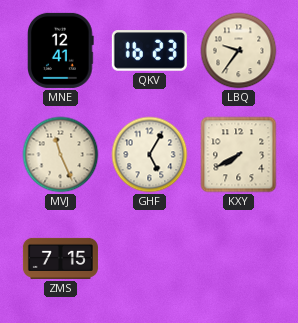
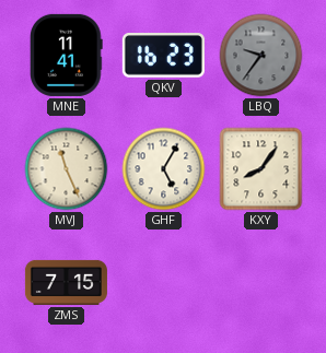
MNE: 12:41 -> 11:41 (67, 55)
LBQ dial: cream -> grey (261, 56)
KXY: 7:40 -> 8:06 (261, 169)
